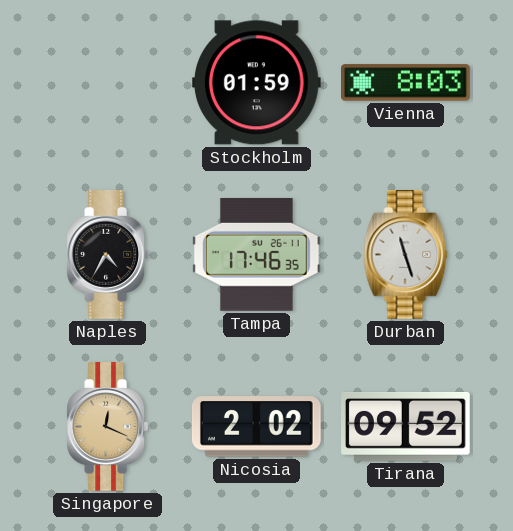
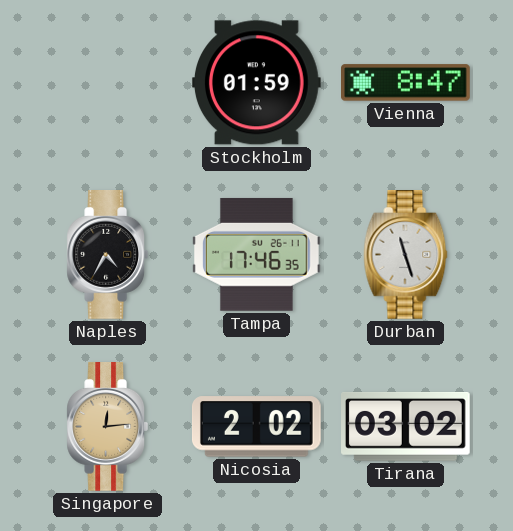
Vienna: 8:03 -> 8:47 (406, 83)
Singapore: 12:19 -> 12:14 (108, 427)
Tirana: 09:52 -> 03:02 (406, 427)
